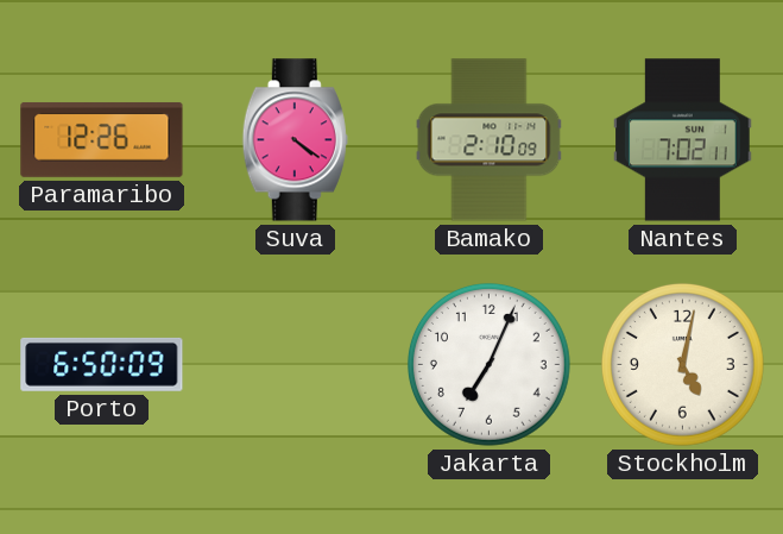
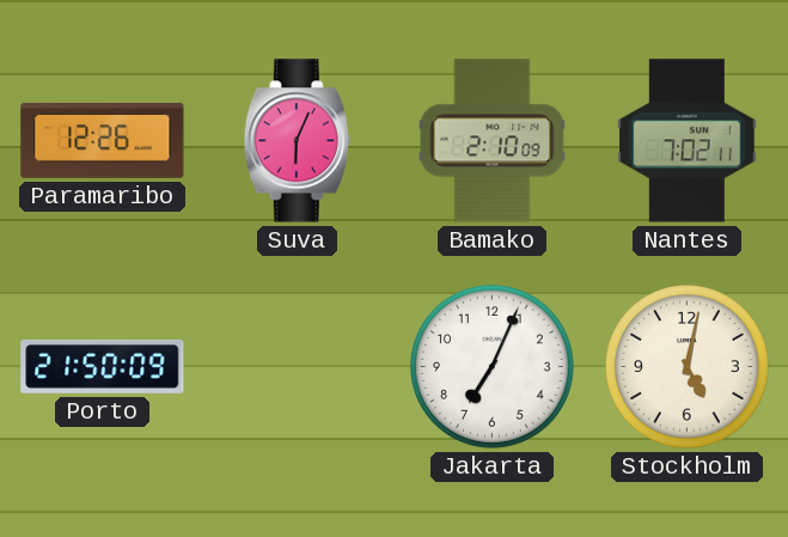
Suva: 4:21 -> 6:04 (297, 141)
Porto: 6:50 -> 21:50 (103, 366)
